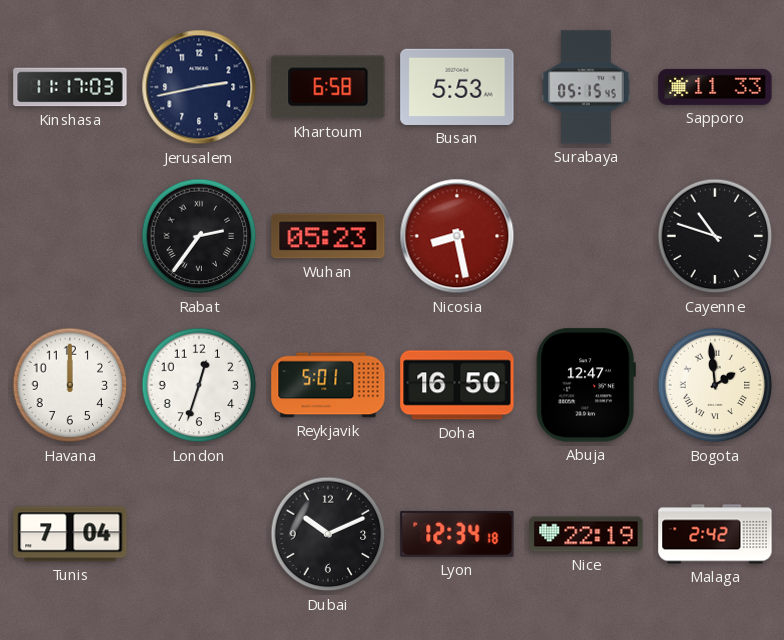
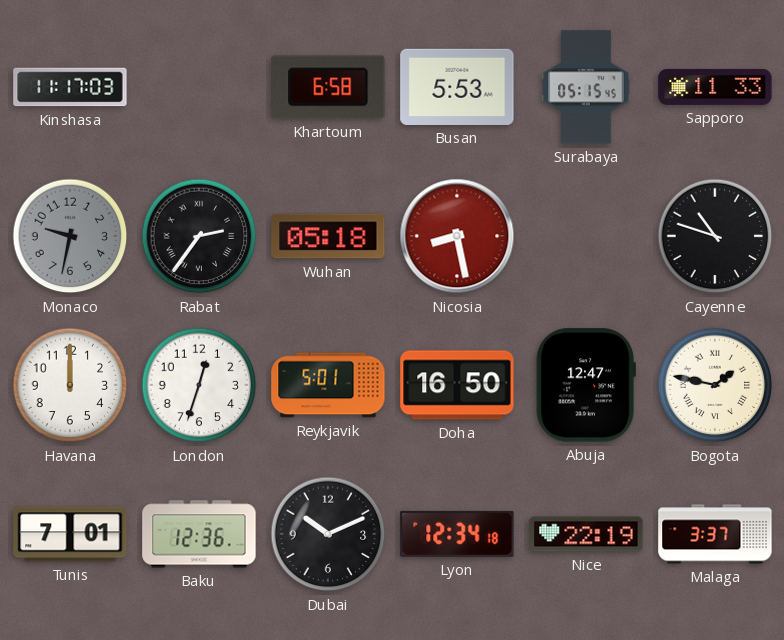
Jerusalem: 2:43 -> none (199, 87)
Monaco: none -> 9:32 (70, 236)
Wuhan: 05:23 -> 05:18 (328, 236)
Bogota: 1:59 -> 1:47 (715, 385)
Tunis: 7:04 -> 7:01 (70, 534)
Baku: none -> 12:36 (199, 534)
Malaga: 2:42 -> 3:37 (715, 534)
